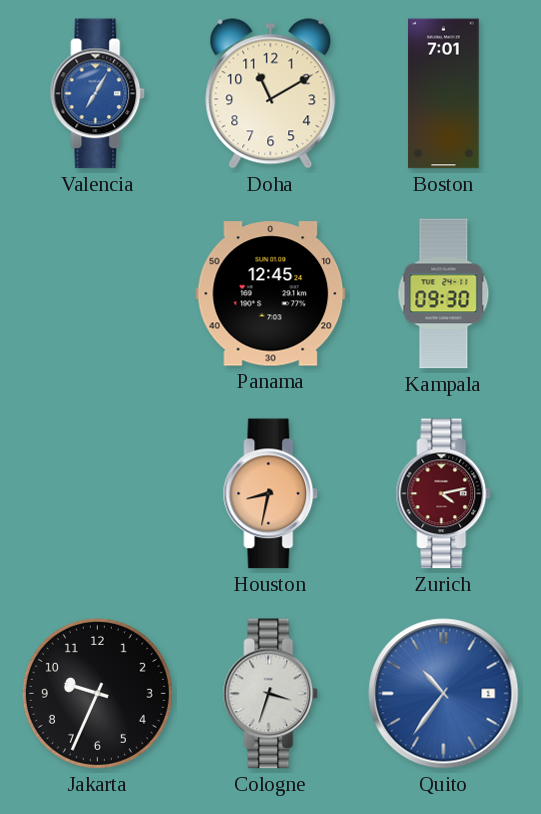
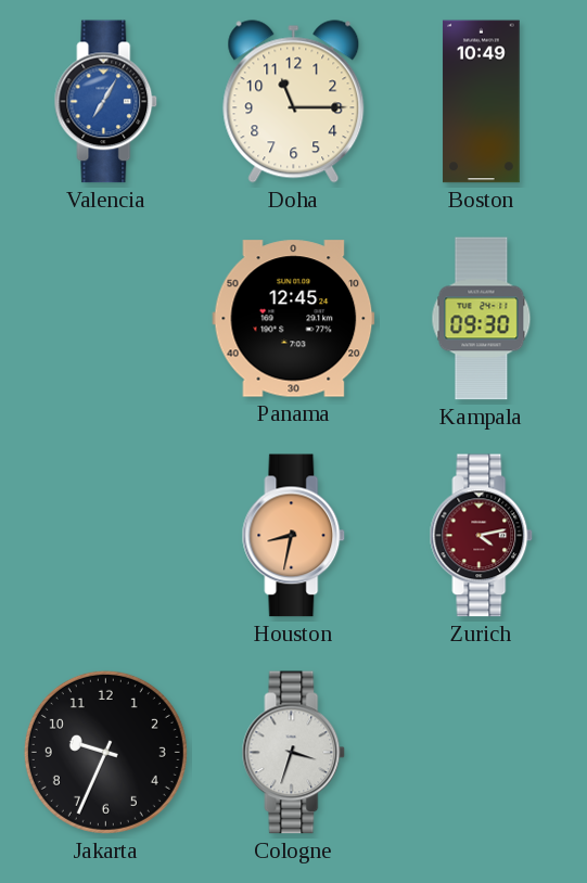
Doha: 11:10 -> 11:15 (294, 102)
Boston: 7:01 -> 10:49 (482, 102)
Quito: 10:36 -> none (444, 694)
